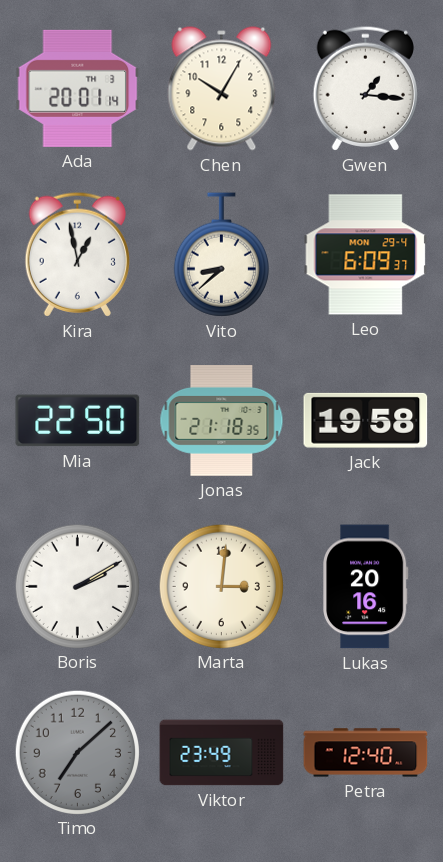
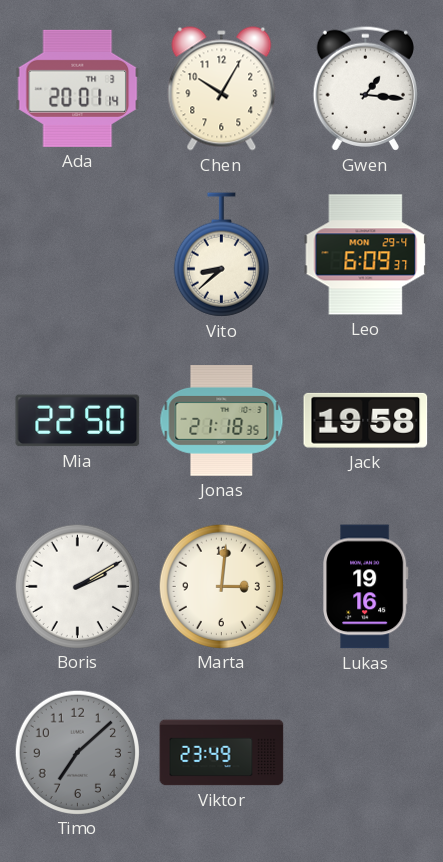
Kira: 12:58 -> none (77, 254)
Lukas: 20:16 -> 19:16 (366, 587)
Petra: 12:40 -> none (366, 753)
